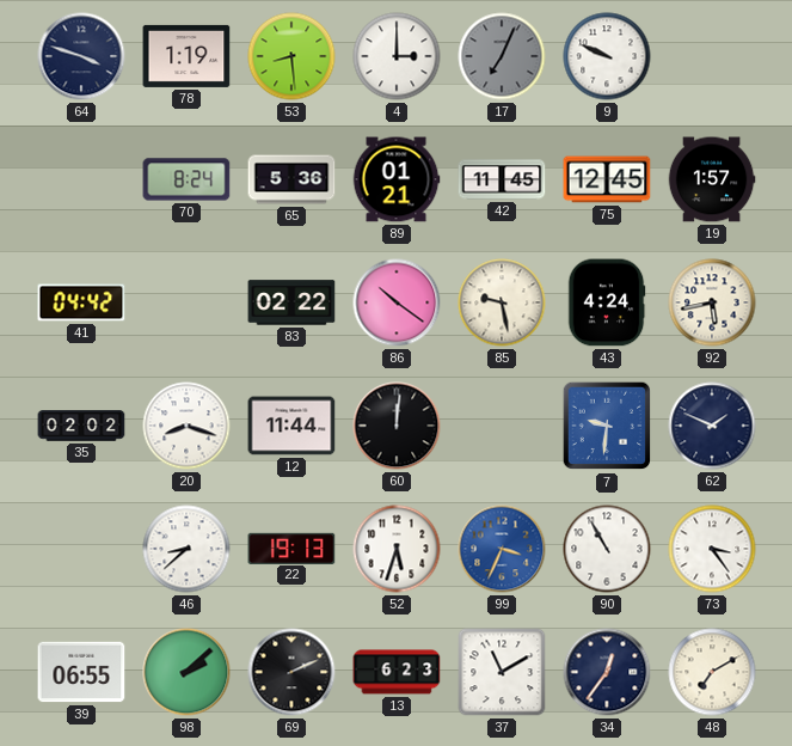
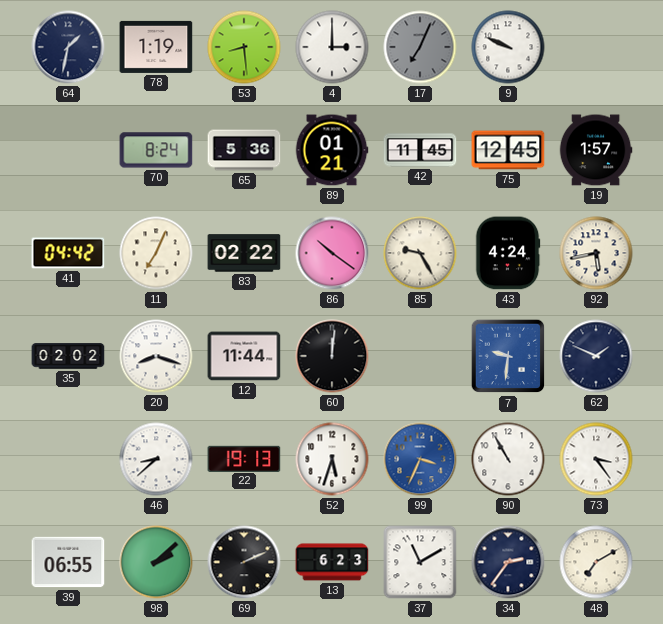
64: 3:48 -> 1:32 (68, 47)
11: none -> 7:04 (156, 253)
85: 9:28 -> 9:25 (420, 253)
34: 12:36 -> 2:36 (508, 562)
